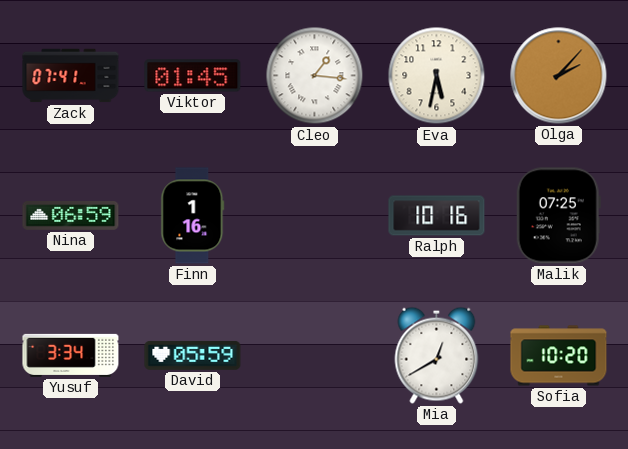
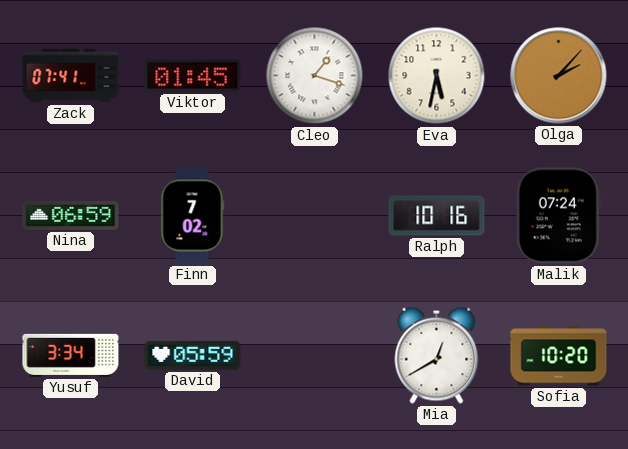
Cleo: 1:16 -> 1:18 (315, 76)
Finn: 1:16 -> 7:02 (193, 216)
Malik: 07:25 -> 07:24 (558, 216)
